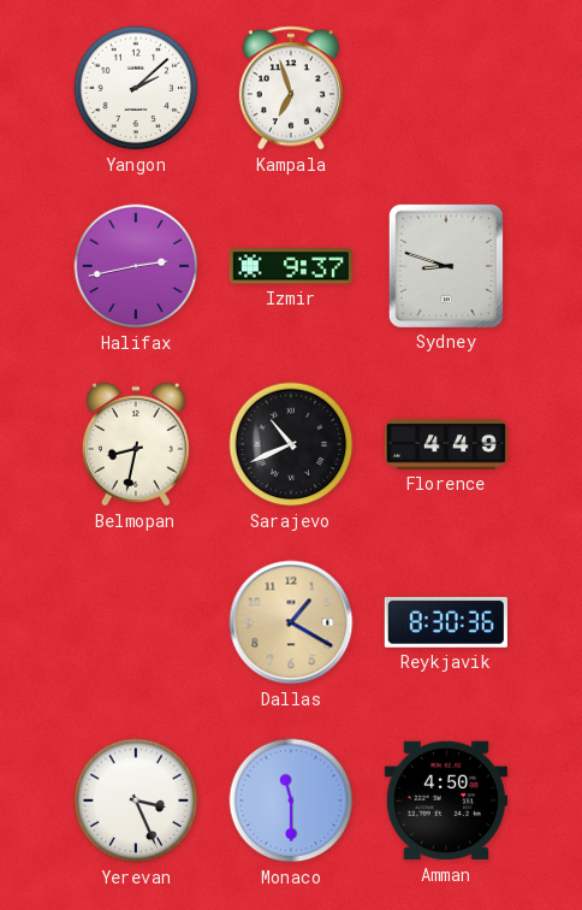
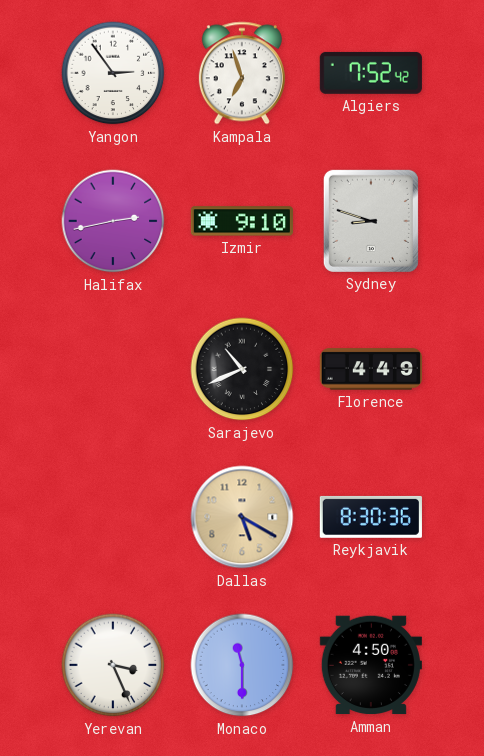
Yangon: 2:08 -> 2:54 (113, 73)
Algiers: none -> 7:52 (371, 73)
Izmir: 9:37 -> 9:10 (242, 221)
Belmopan: 8:32 -> none (136, 444)
Dallas: 1:20 -> 5:20 (242, 517)
